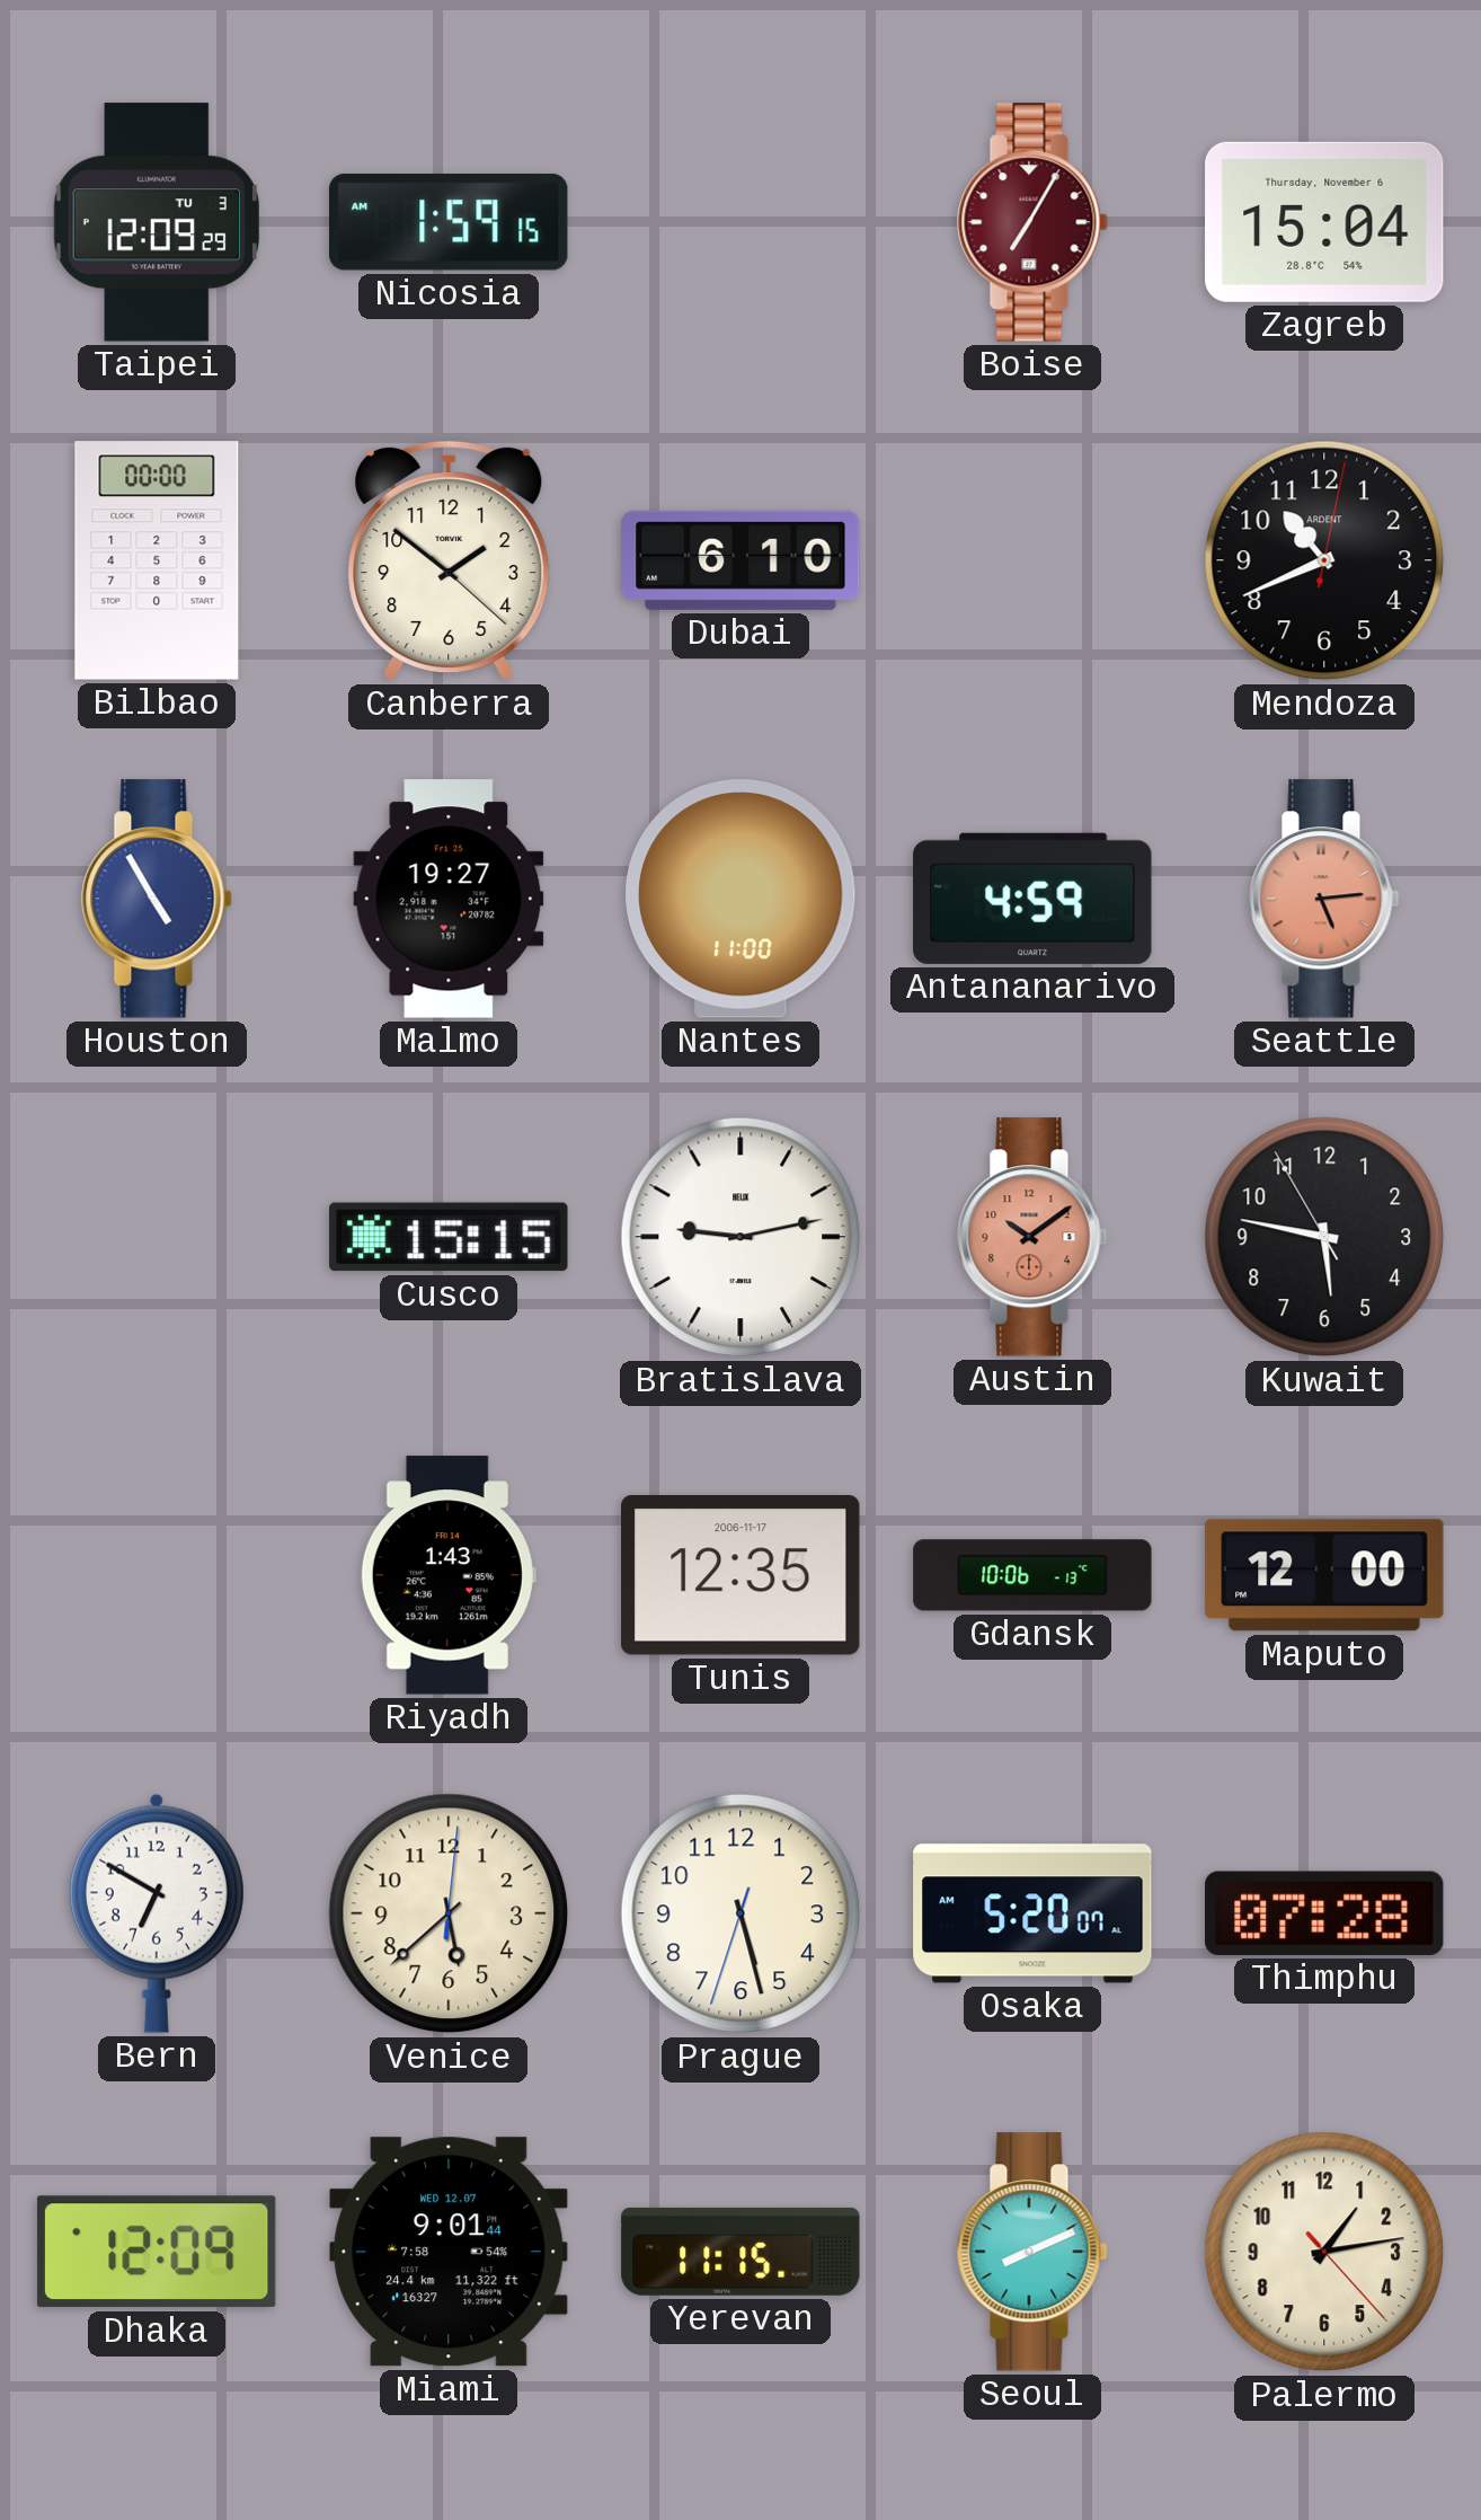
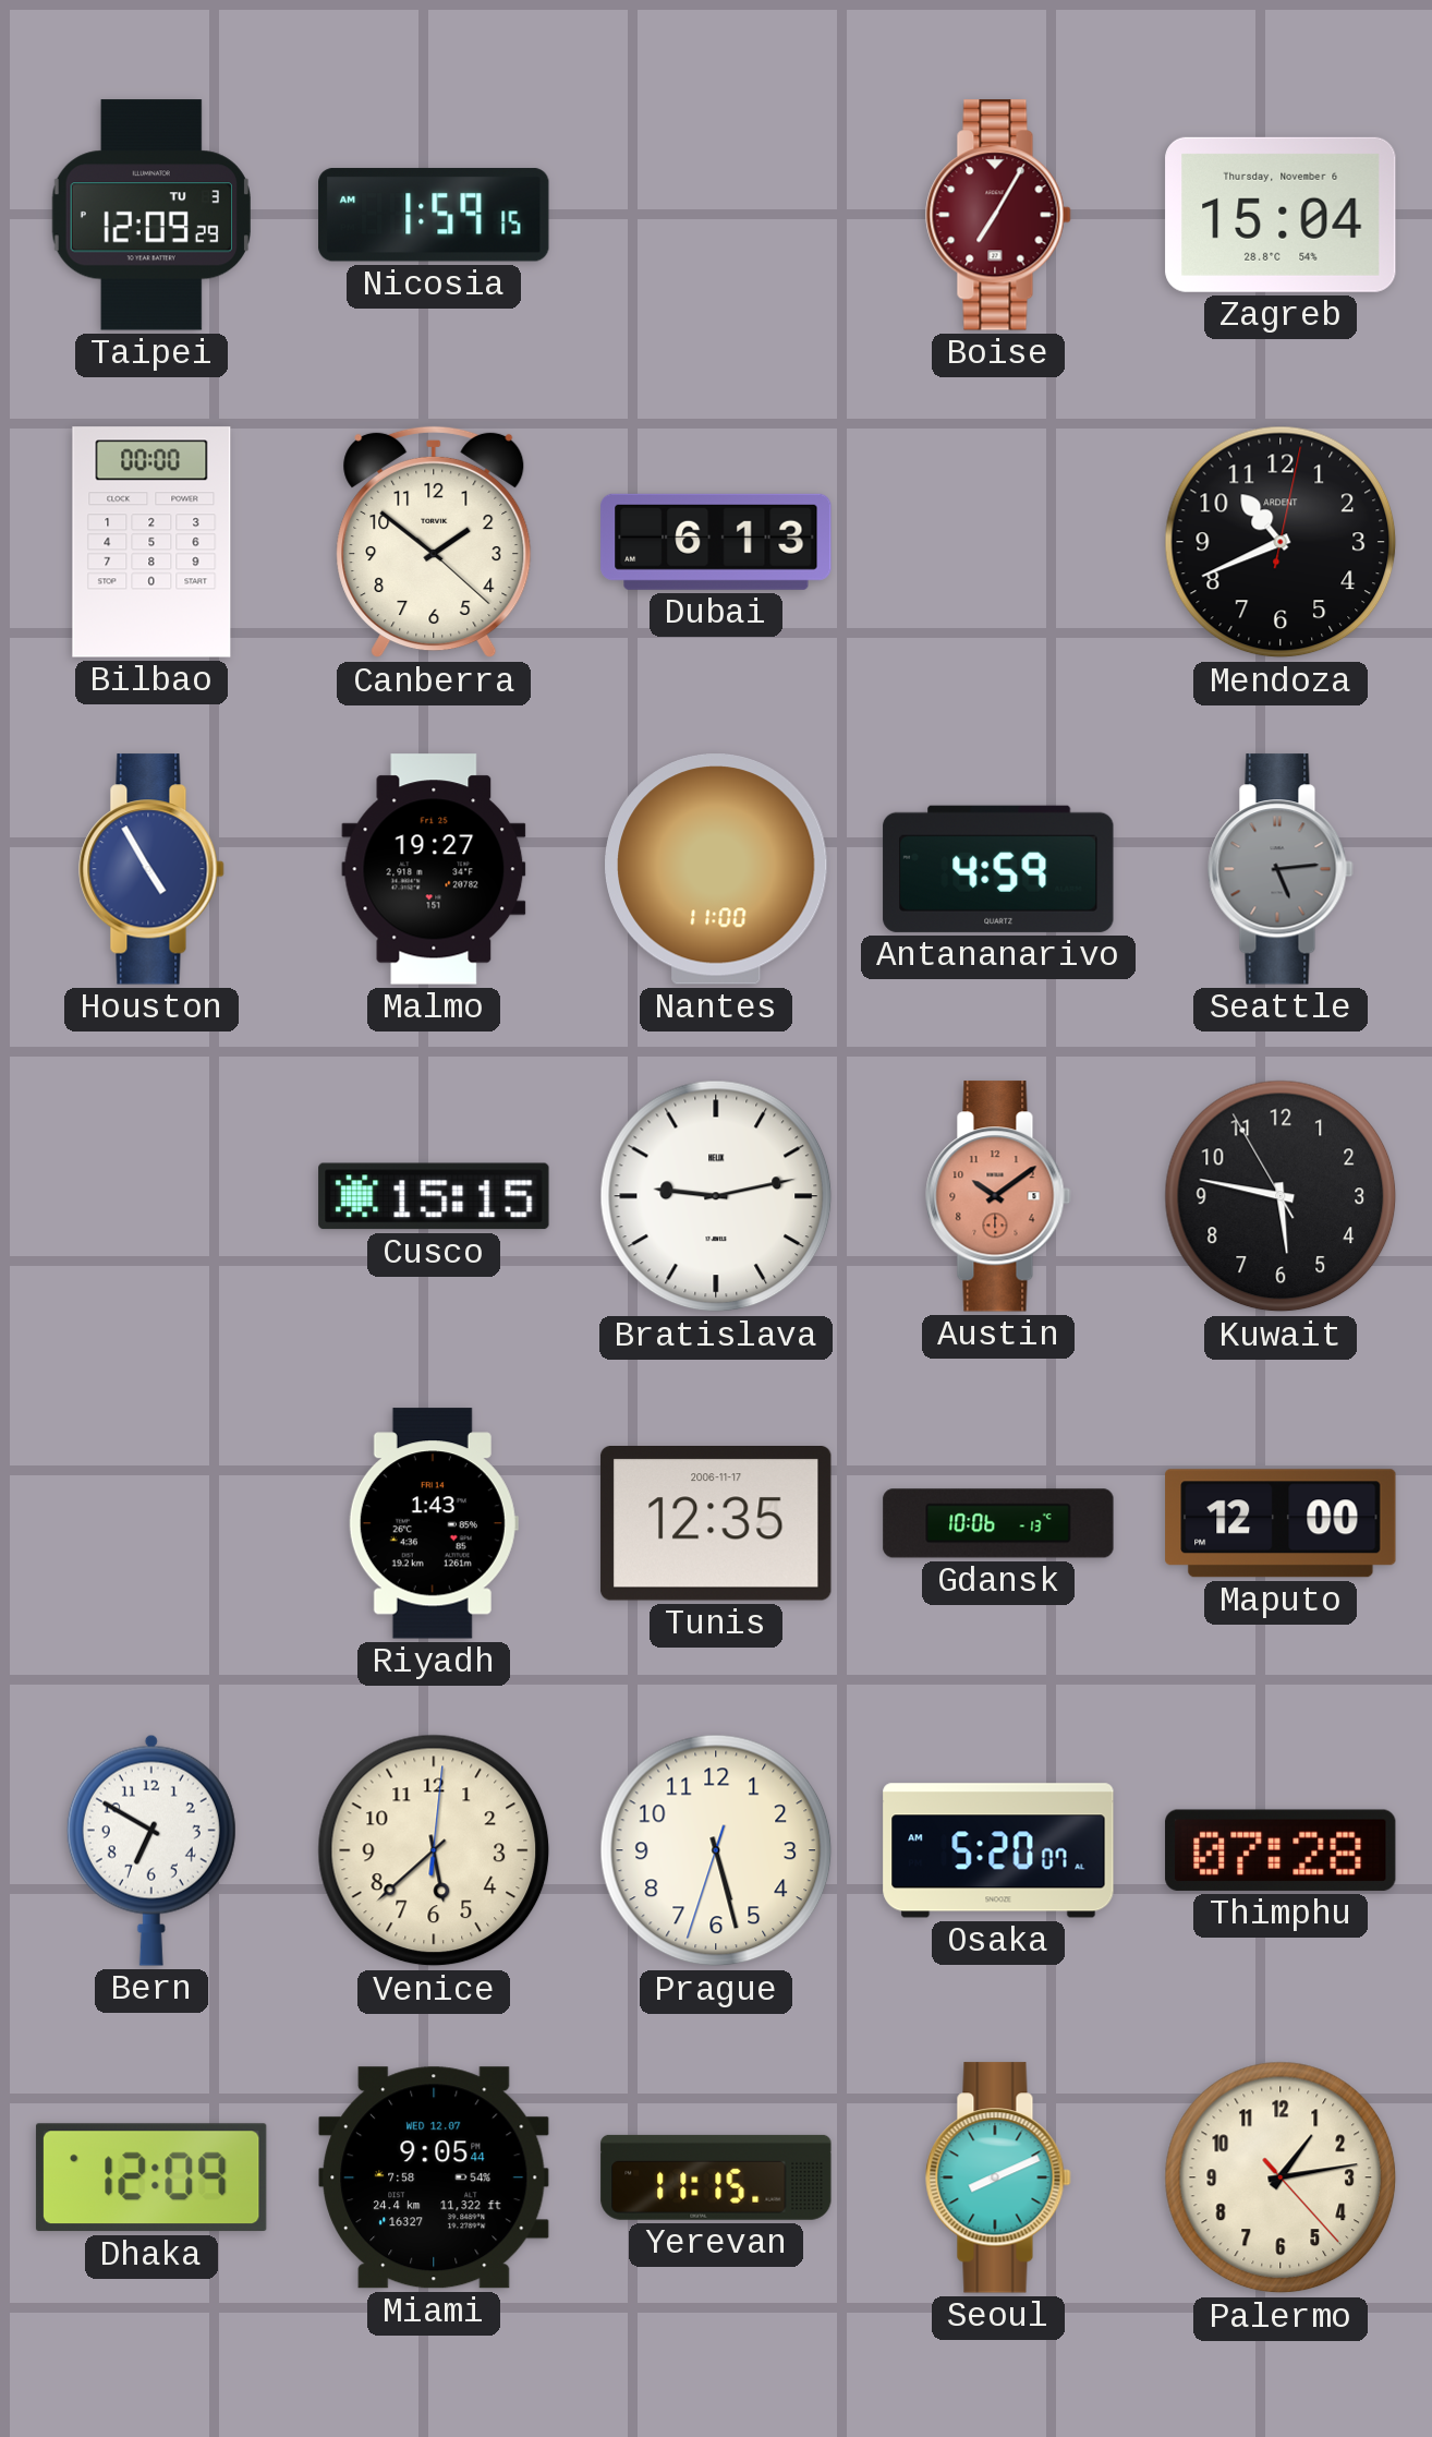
Dubai: 6:10 -> 6:13 (716, 542)
Seattle dial: salmon -> grey (1281, 869)
Miami: 9:01 -> 9:05 (434, 2177)
